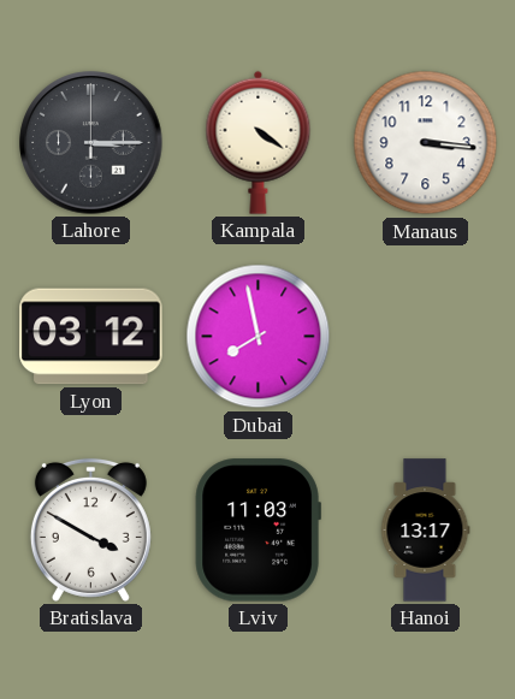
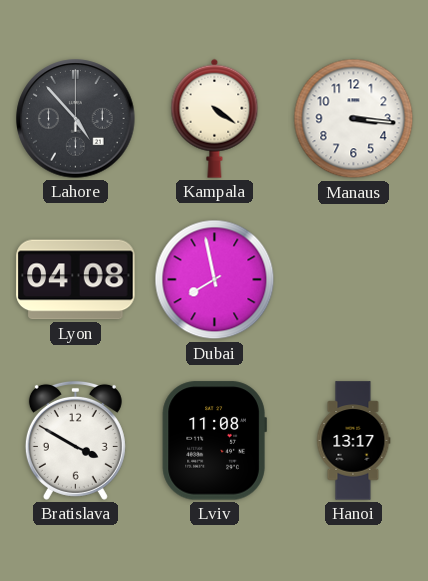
Lahore: 3:15 -> 4:53 (76, 119)
Lyon: 03:12 -> 04:08 (76, 280)
Lviv: 11:03 -> 11:08 (214, 441)
